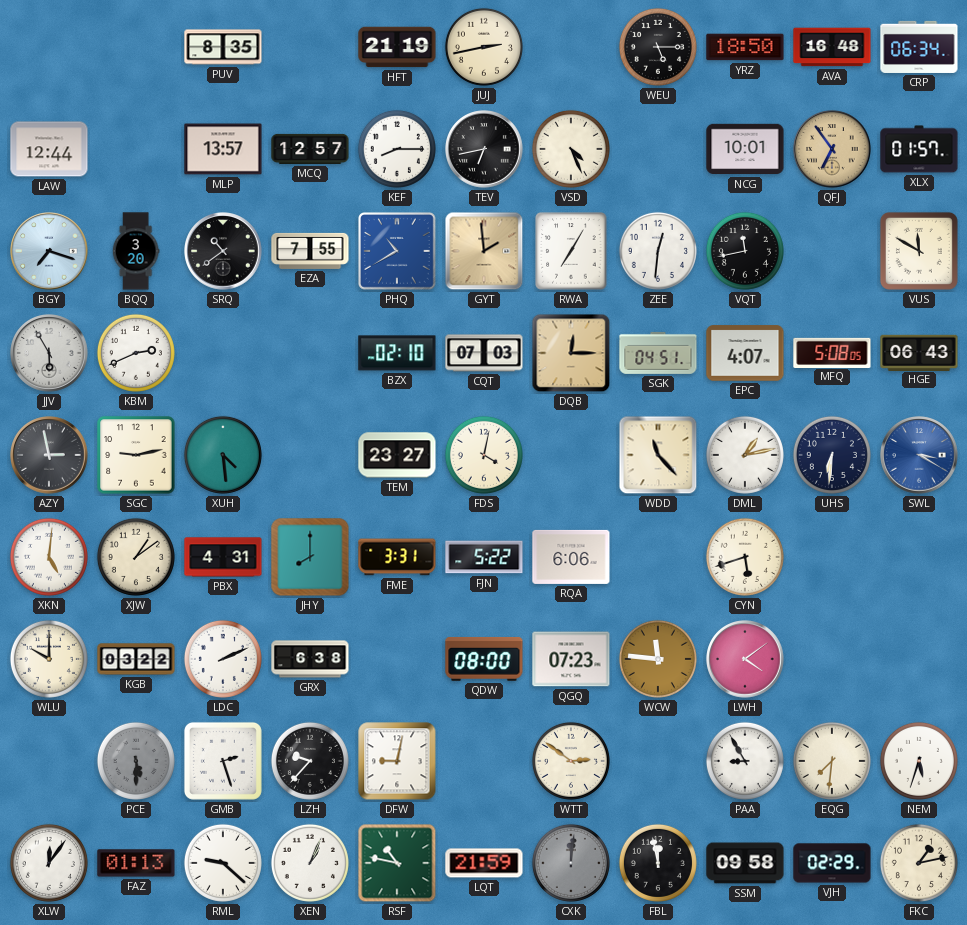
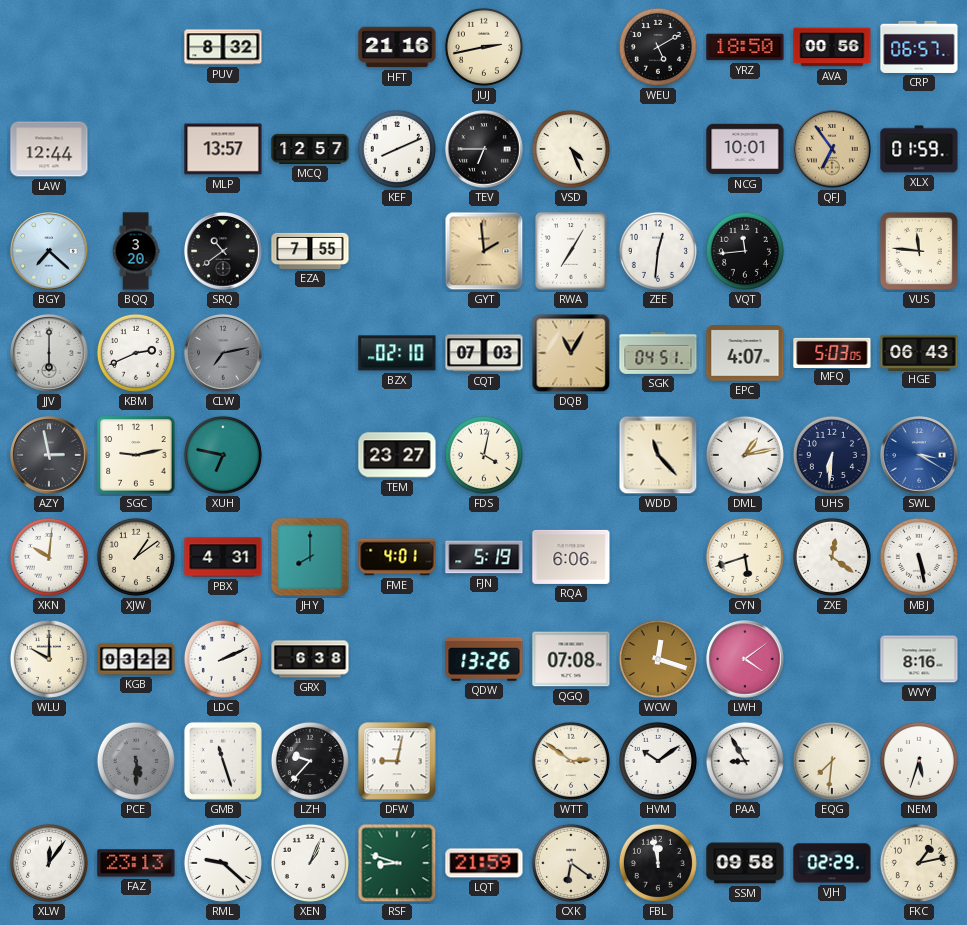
PUV: 8:35 -> 8:32 (223, 47)
HFT: 21:19 -> 21:16 (397, 47)
WEU: 5:15 -> 5:10 (658, 47)
AVA: 16:48 -> 00:56 (832, 47)
CRP: 06:34 -> 06:57 (919, 47)
KEF: 8:15 -> 8:11 (397, 149)
TEV: 6:43 -> 6:45 (484, 149)
XLX: 01:57 -> 01:59 (919, 149)
BGY: 7:18 -> 7:22 (49, 251)
PHQ: 10:40 -> none (398, 252)
VQT: 11:43 -> 11:44 (745, 251)
VUS: 11:50 -> 11:46 (919, 251)
JJV: 5:55 -> 6:00 (49, 353)
CLW: none -> 7:13 (223, 353)
DQB: 12:15 -> 11:05 (571, 353)
MFQ: 5:08 -> 5:03 (832, 352)
XUH: 4:29 -> 6:47 (223, 455)
XKN: 5:01 -> 10:01 (49, 557)
FME: 3:31 -> 4:01 (397, 557)
FJN: 5:22 -> 5:19 (484, 557)
ZXE: none -> 12:21 (832, 557)
MBJ: none -> 5:28 (919, 557)
QDW: 08:00 -> 13:26 (484, 659)
QGQ: 07:23 -> 07:08 (571, 659)
WCW: 11:46 -> 12:18 (658, 659)
WVY: none -> 8:16 (919, 659)
GMB: 2:27 -> 11:27 (223, 761)
HVM: none -> 10:09 (658, 761)
FAZ: 01:13 -> 23:13 (136, 863)
RSF: 10:47 -> 8:48 (397, 863)
CXK: 12:01 -> 6:21 (571, 863)
CXK dial: grey -> cream (571, 863)
